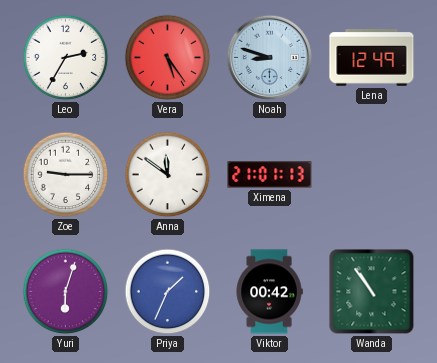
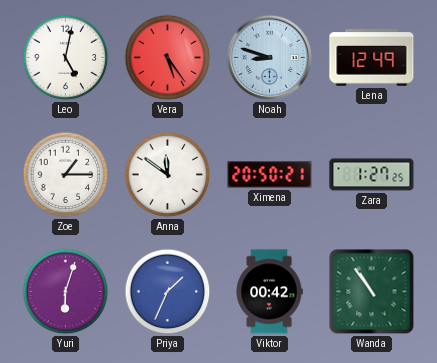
Leo: 2:35 -> 5:02 (66, 58)
Zoe: 9:15 -> 1:15 (66, 175)
Ximena: 21:01 -> 20:50 (270, 175)
Zara: none -> 1:27 (372, 175)
